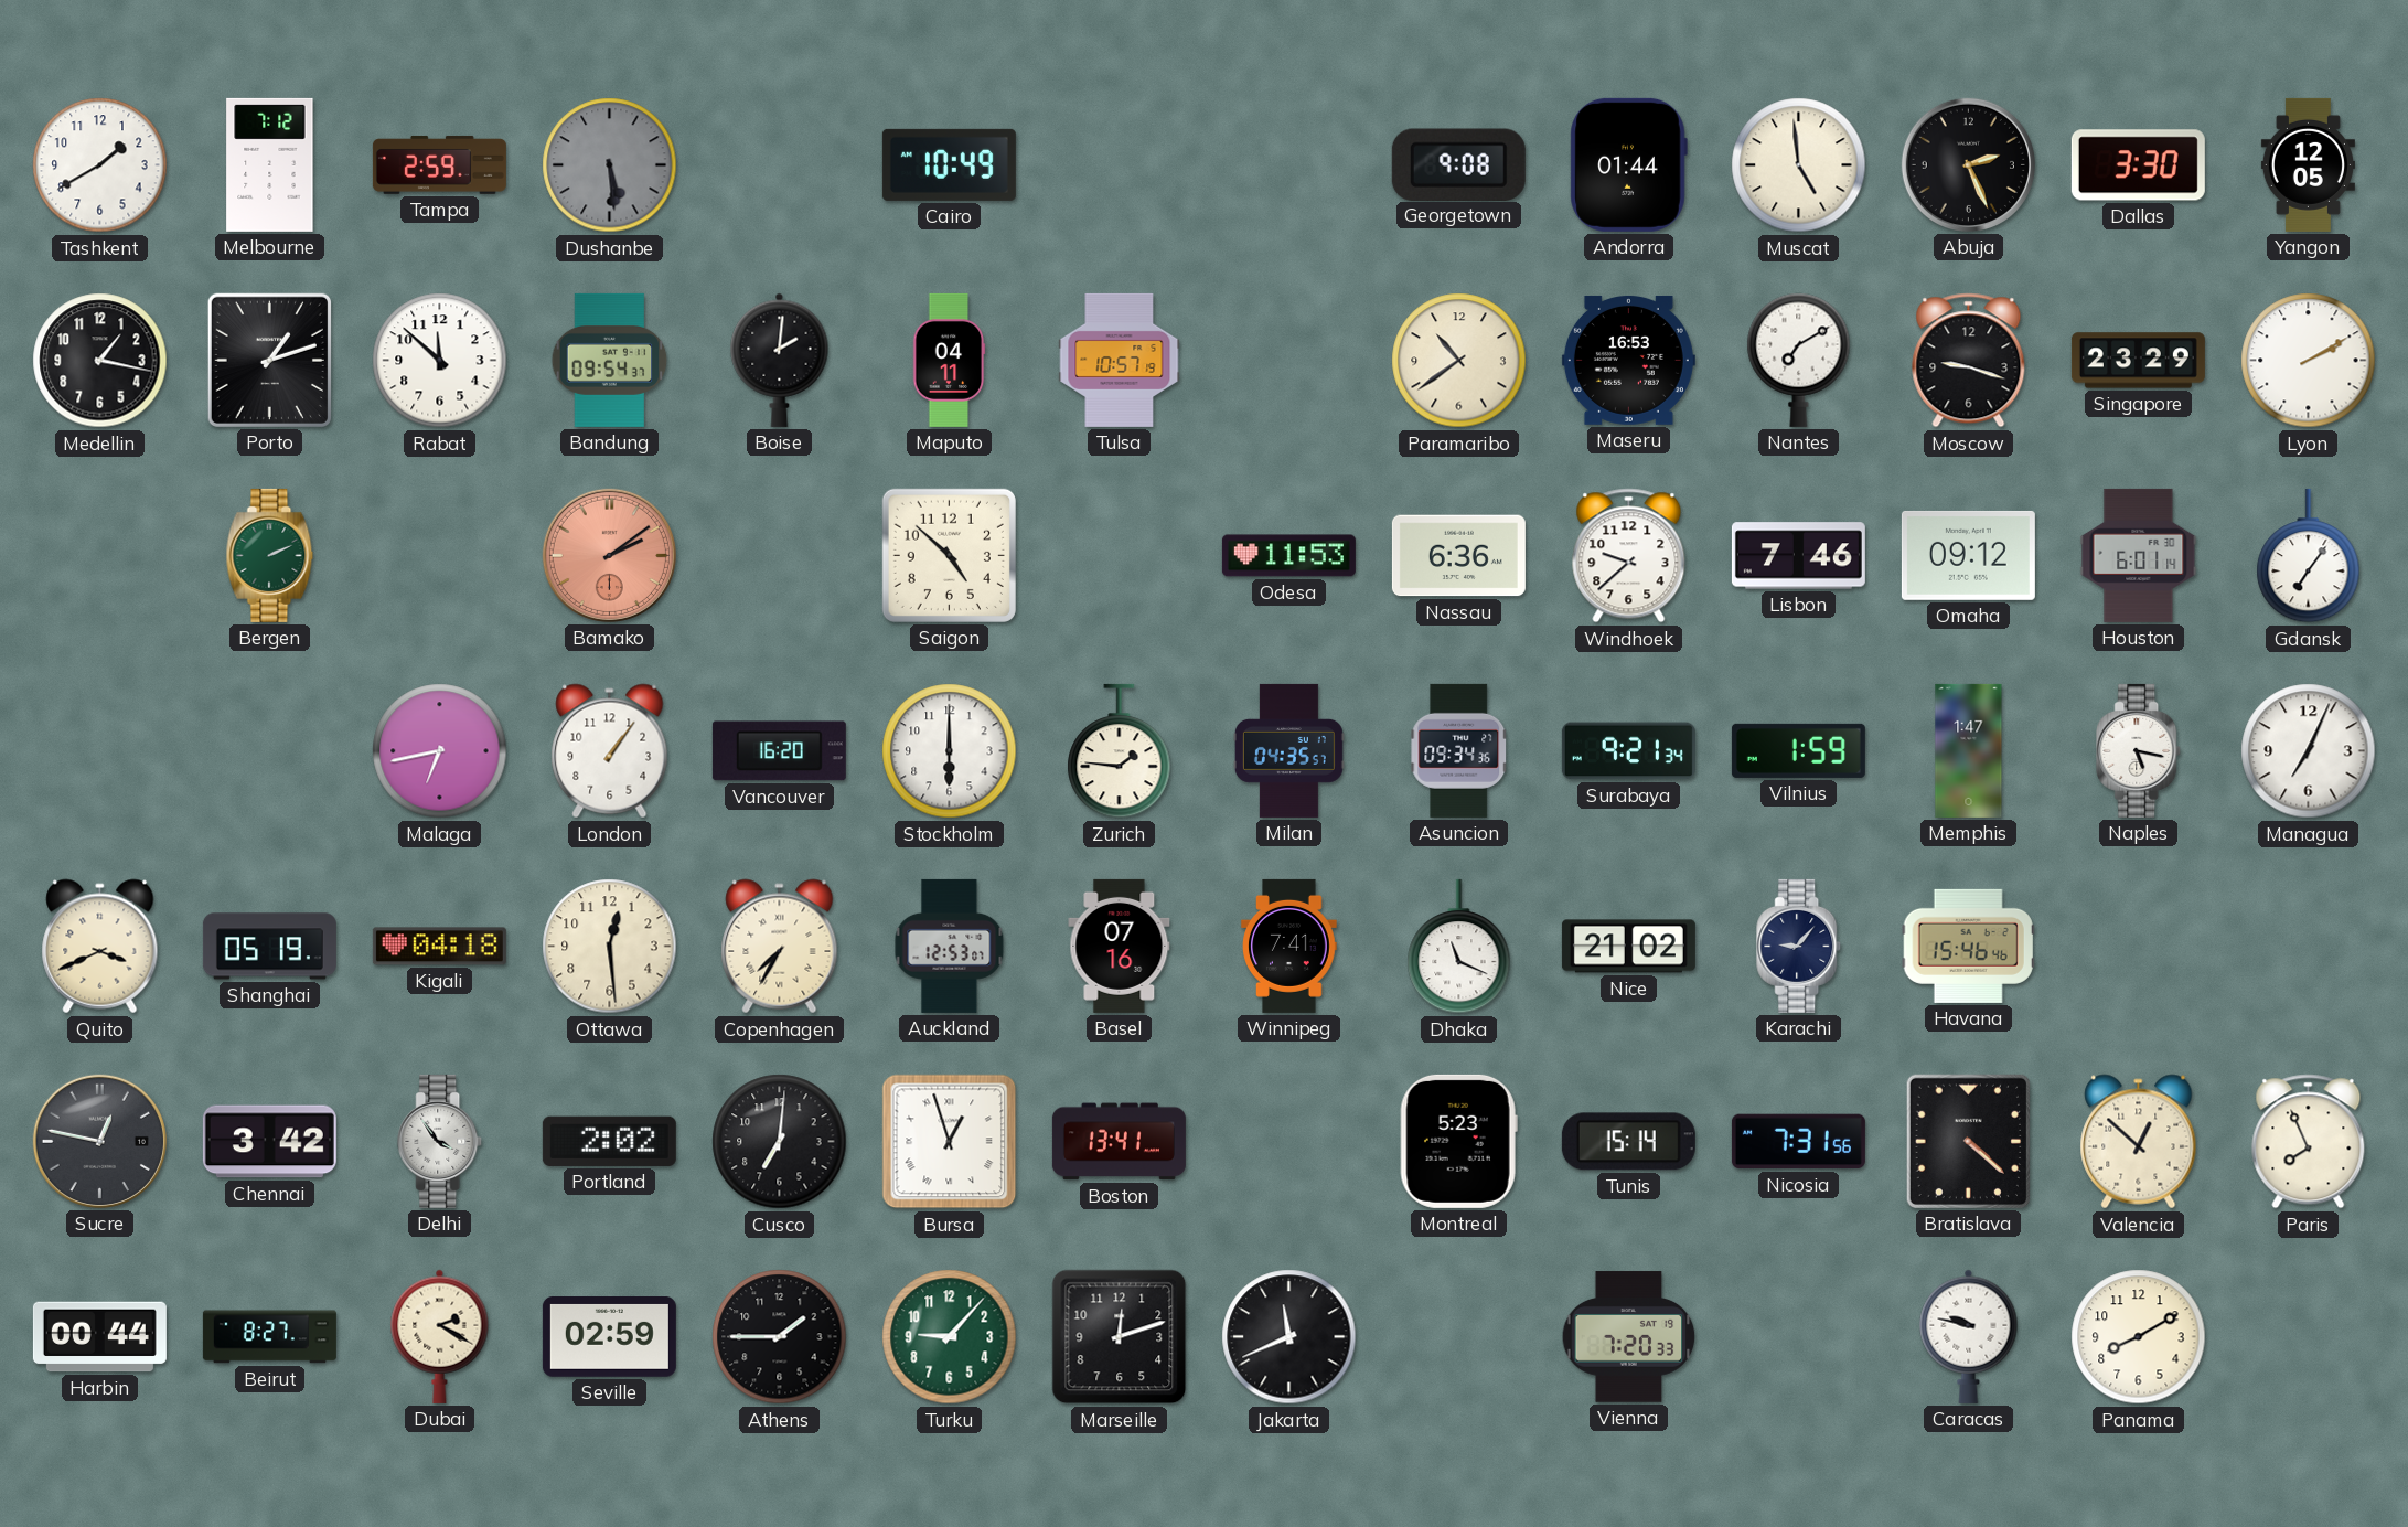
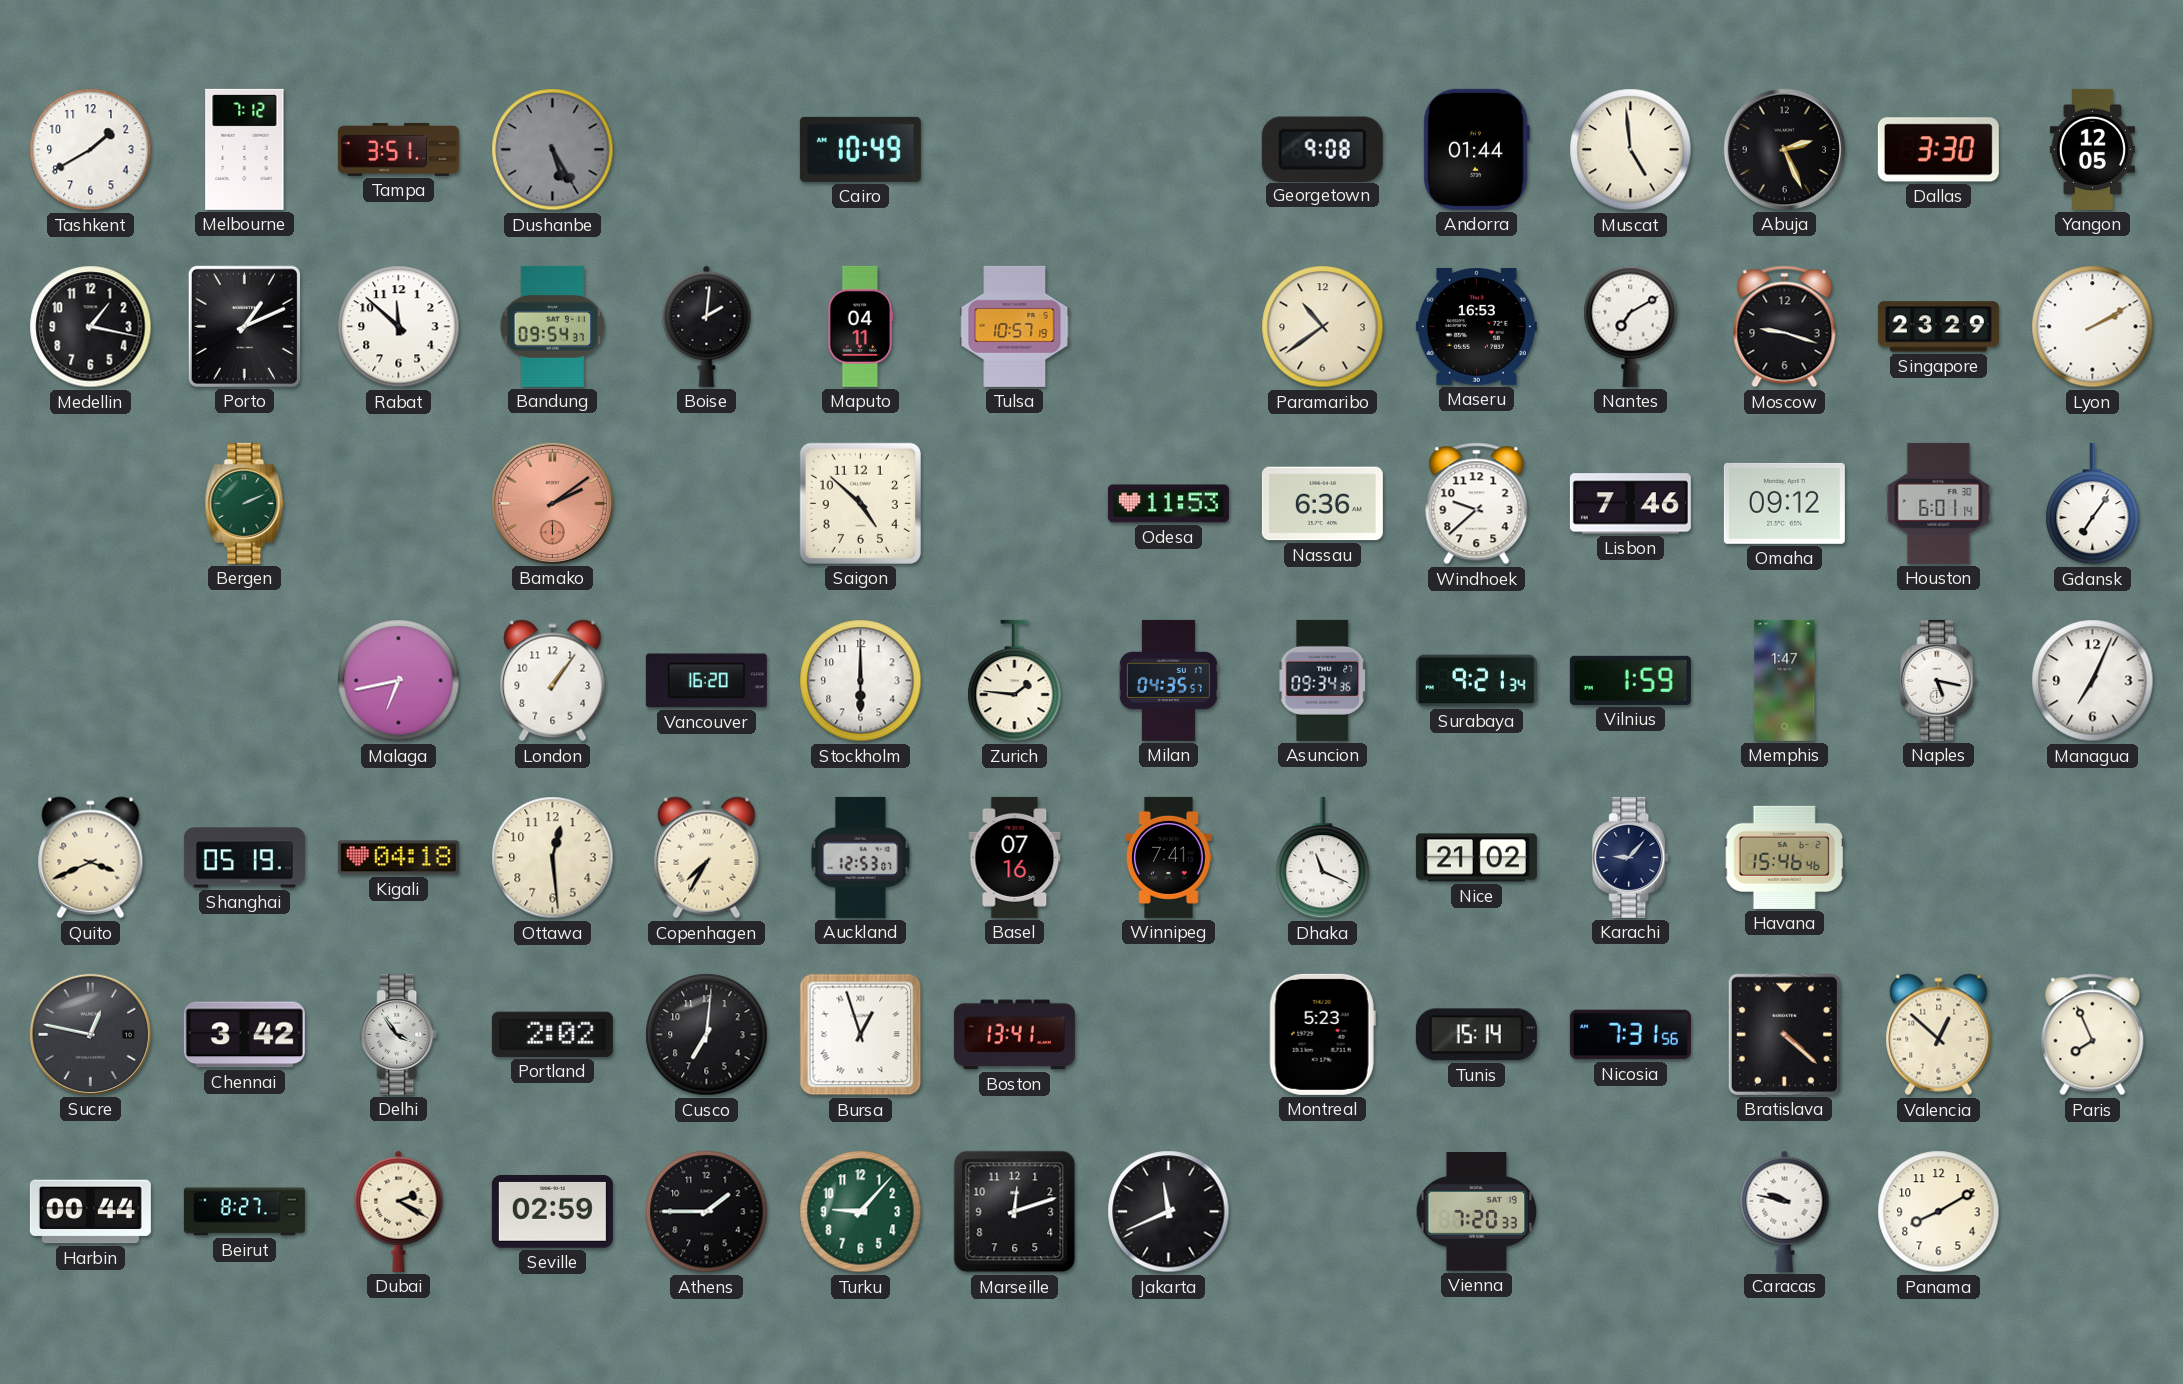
Tampa: 2:59 -> 3:51 (398, 149)
Dushanbe: 5:29 -> 5:25 (553, 150)
Porto: 1:12 -> 1:11 (244, 326)
